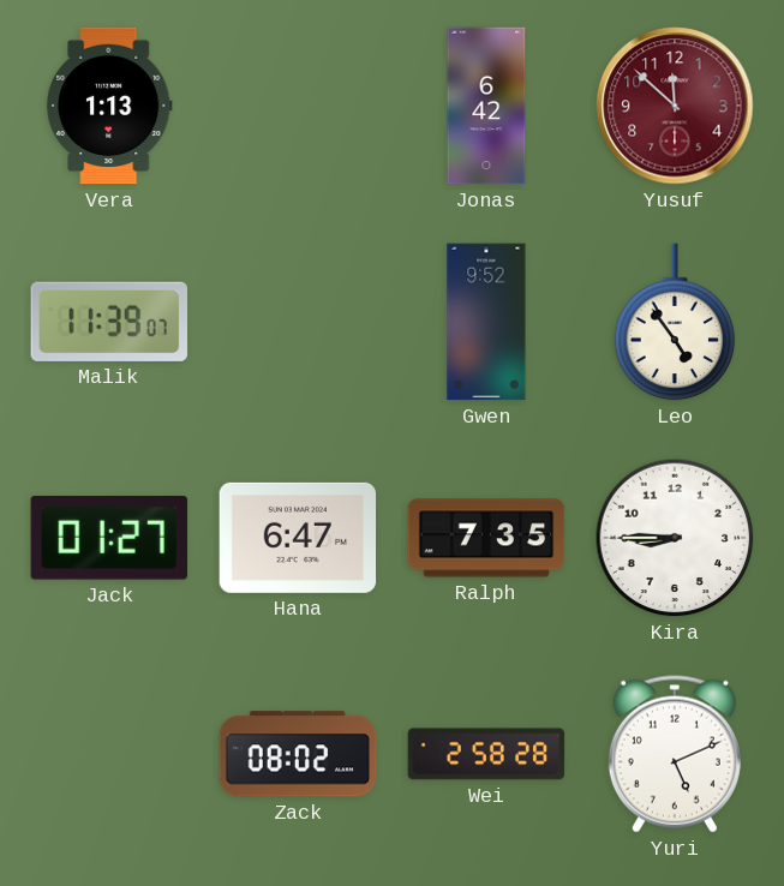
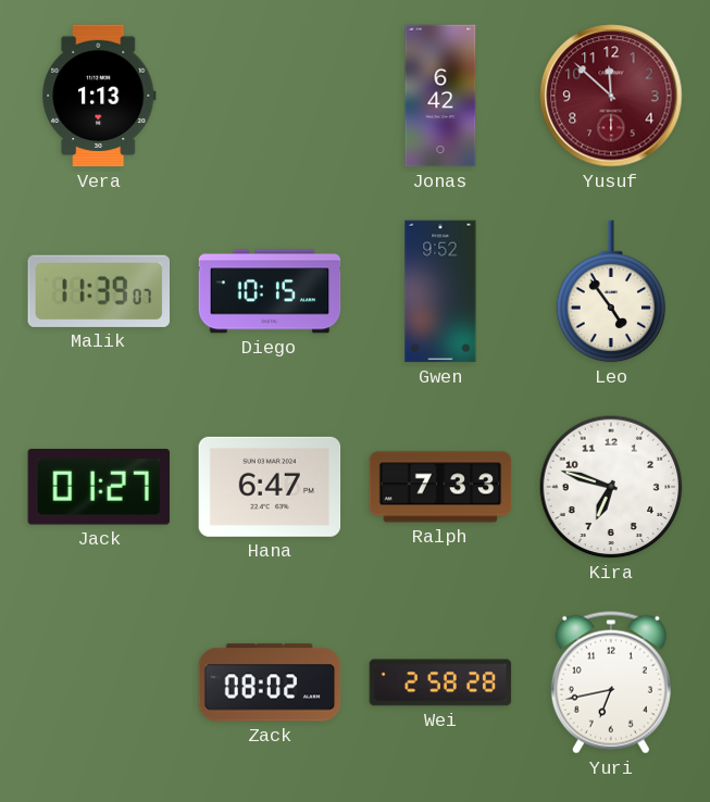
Diego: none -> 10:15 (270, 291)
Ralph: 7:35 -> 7:33 (440, 487)
Kira: 8:45 -> 6:48 (611, 487)
Yuri: 5:11 -> 6:43 (611, 682)
